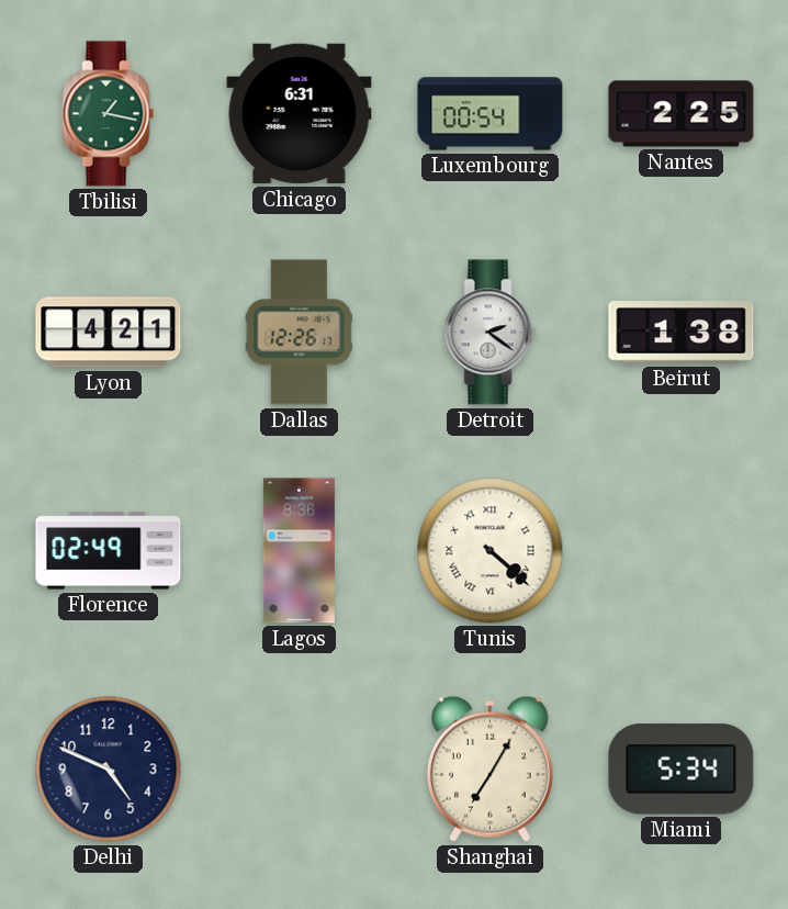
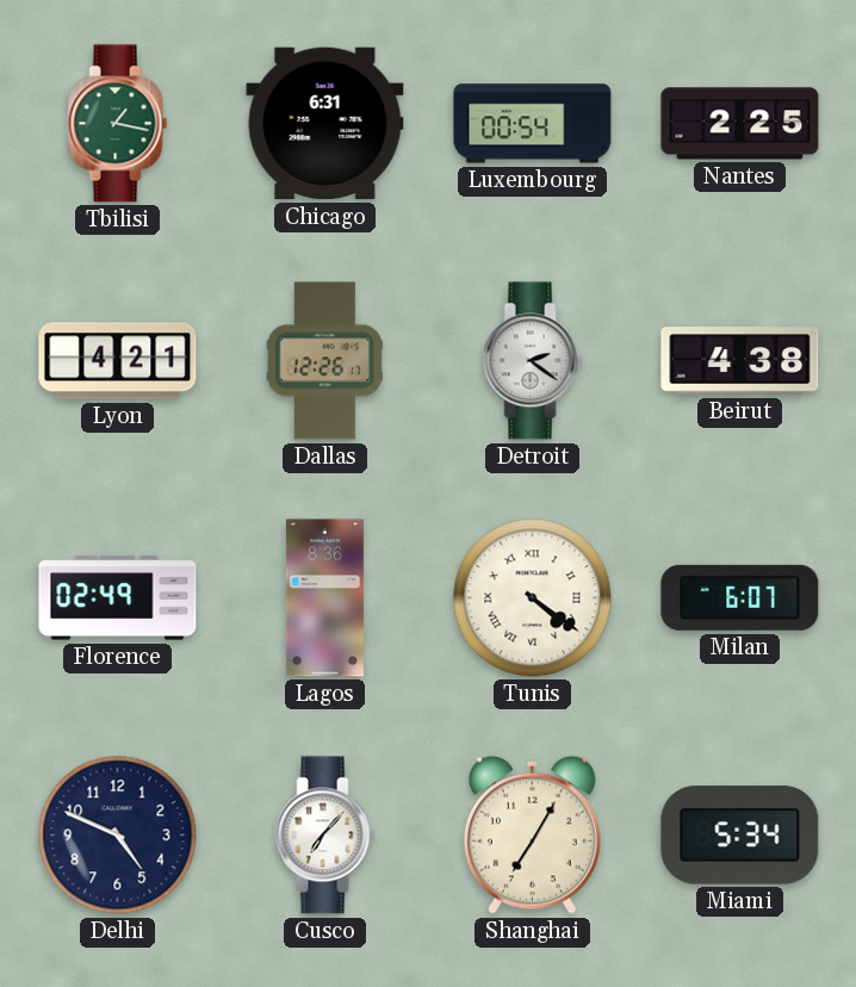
Beirut: 1:38 -> 4:38 (740, 361)
Tunis: 4:22 -> 4:21 (533, 598)
Milan: none -> 6:07 (740, 597)
Cusco: none -> 7:07 (325, 836)
